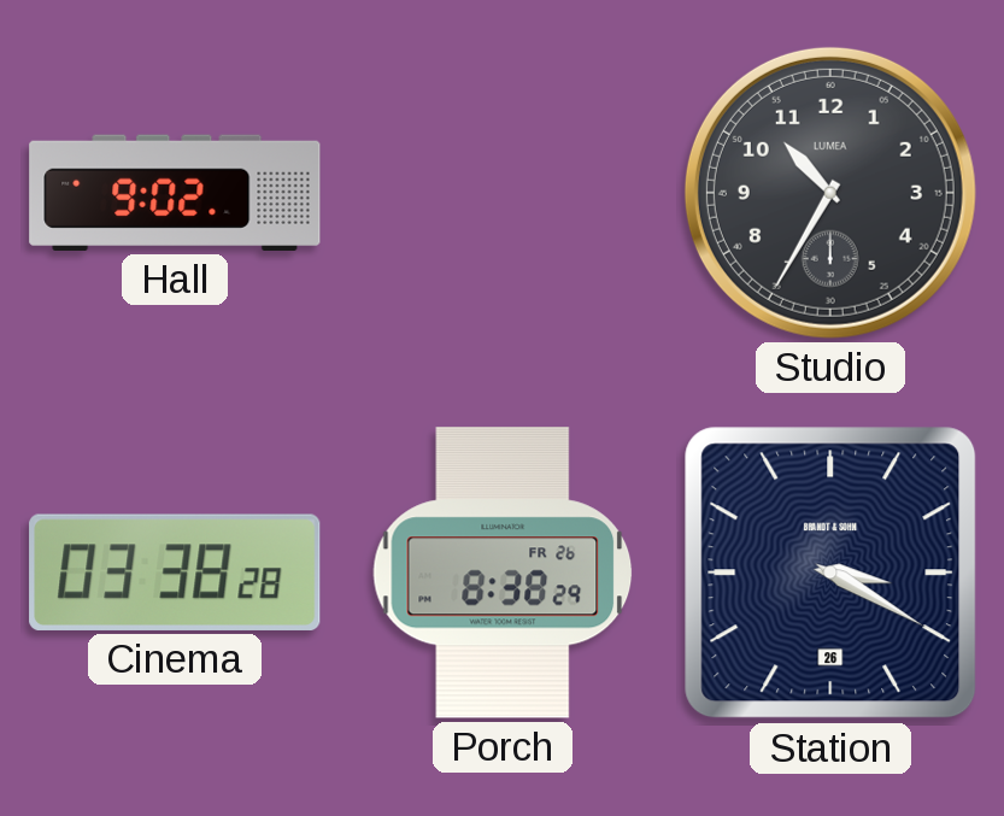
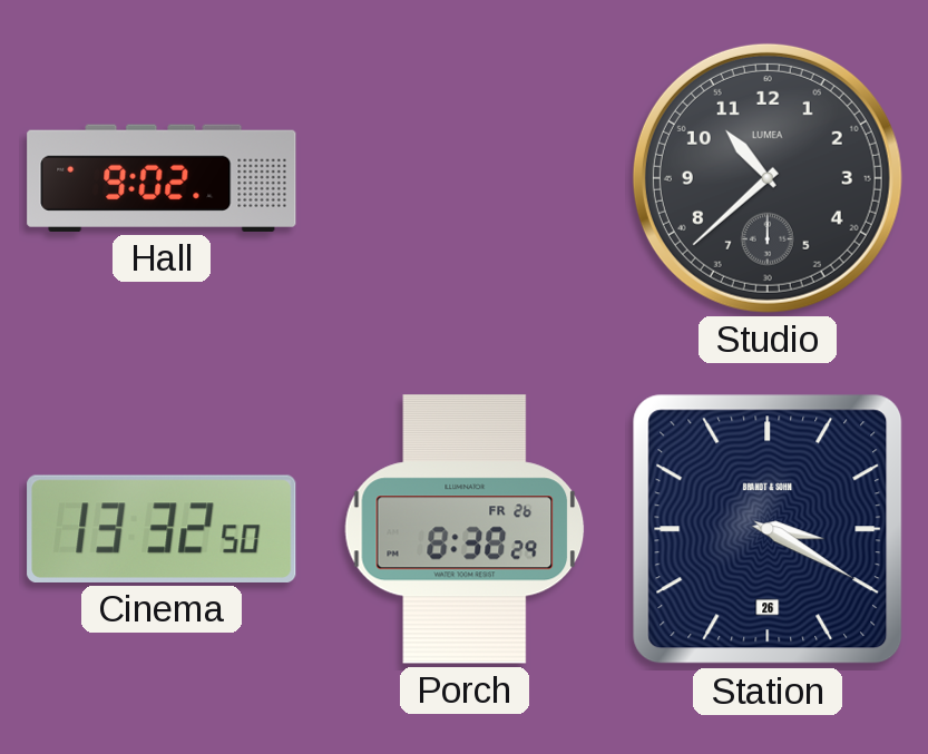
Studio: 10:35 -> 10:38 (768, 178)
Cinema: 03:38 -> 13:32 (162, 529)
